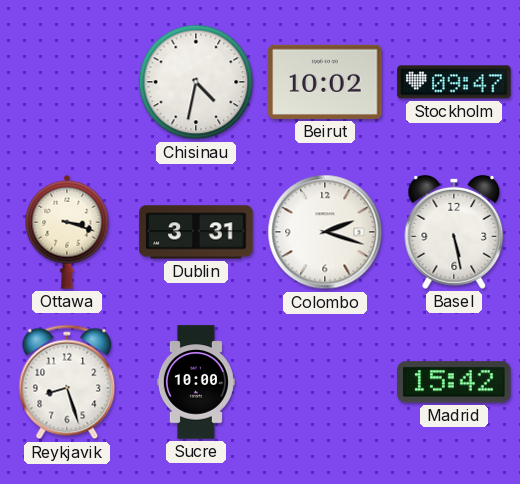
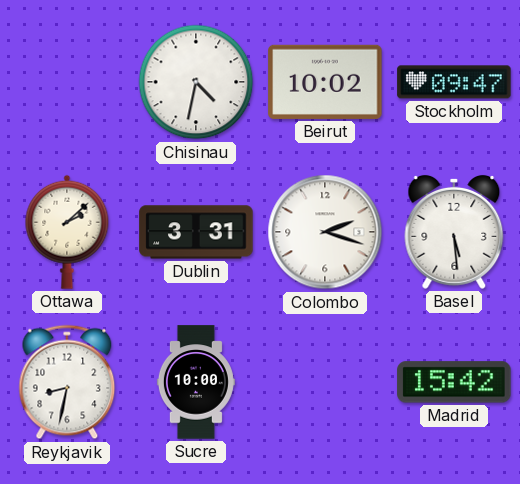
Ottawa: 3:18 -> 2:08 (67, 232)
Basel: 5:28 -> 5:29 (454, 232)
Reykjavik: 8:27 -> 8:32 (67, 382)
